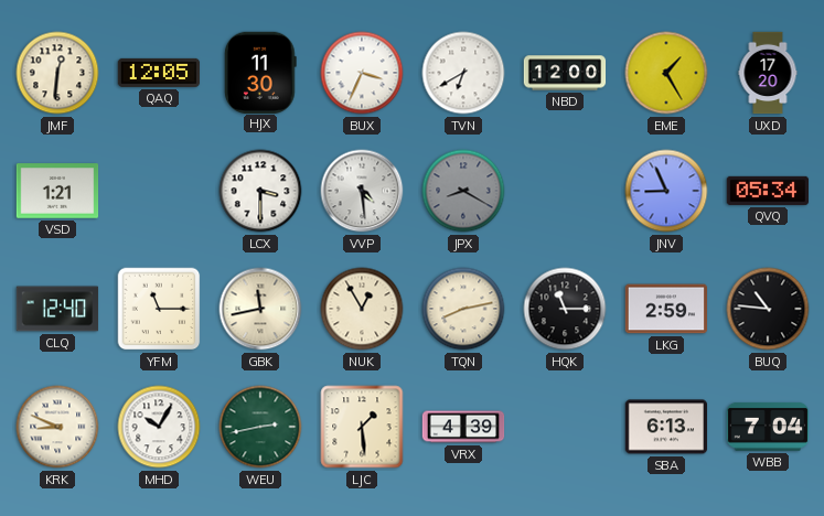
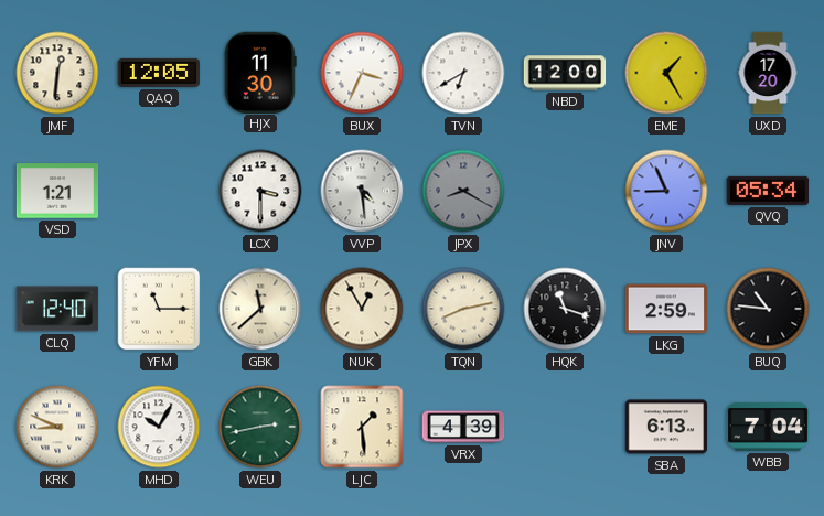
GBK: 11:43 -> 11:38 (260, 309)
HQK: 11:15 -> 11:18 (565, 309)
